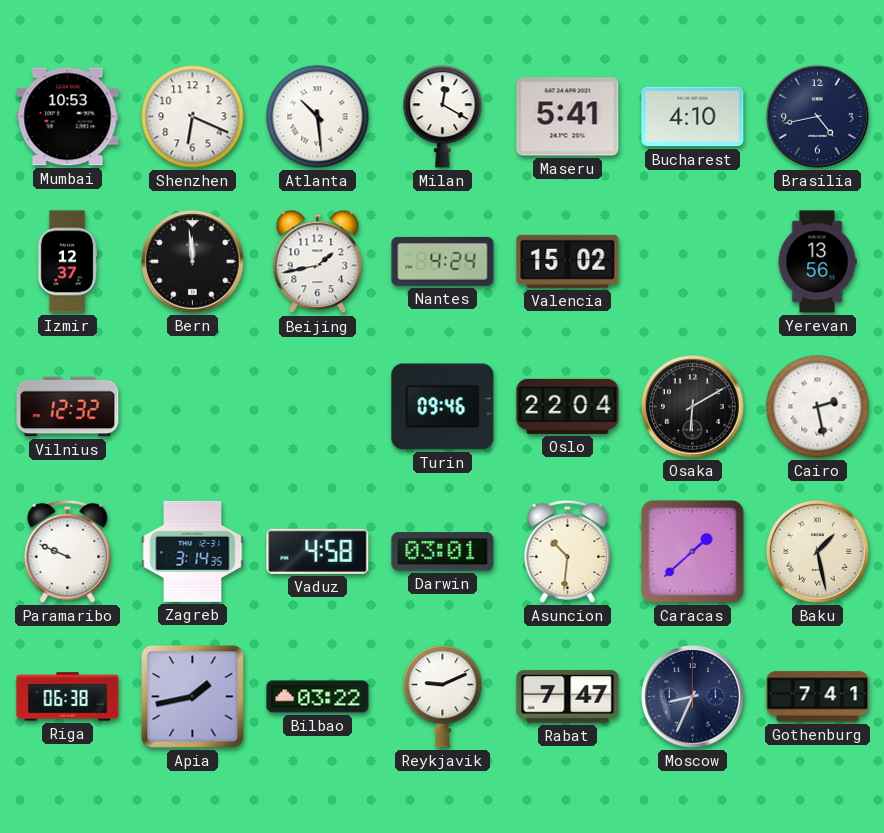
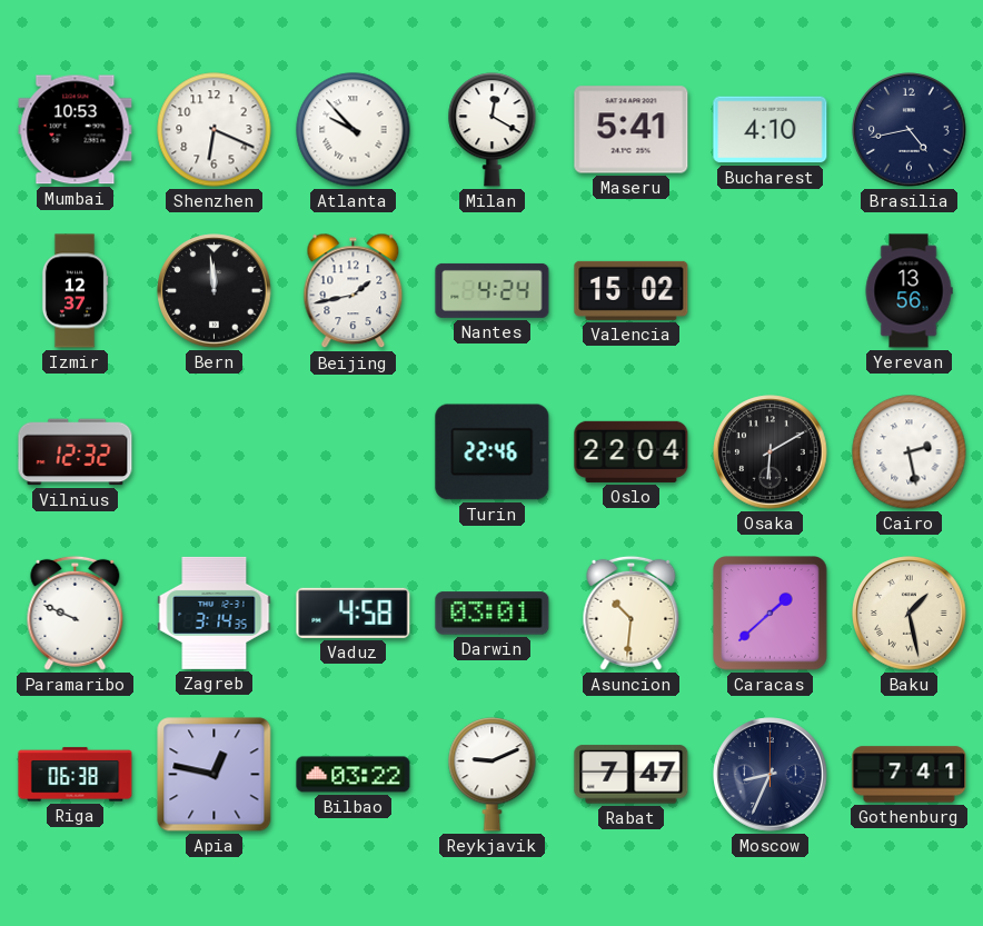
Atlanta: 10:29 -> 9:53 (354, 130)
Turin: 09:46 -> 22:46 (493, 452)
Apia: 1:43 -> 12:47 (215, 775)
